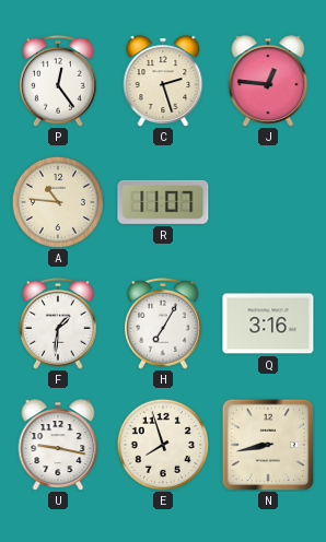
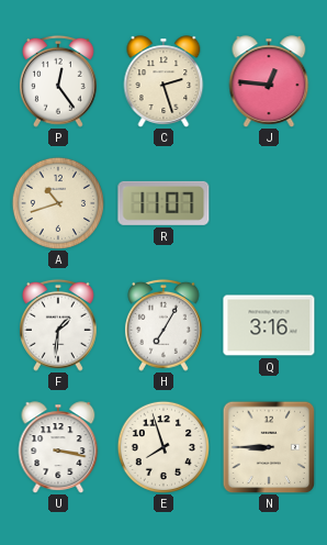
A: 10:46 -> 10:42 (58, 203)
U: 9:17 -> 3:17 (58, 447)
N: 8:43 -> 8:45 (269, 447)
